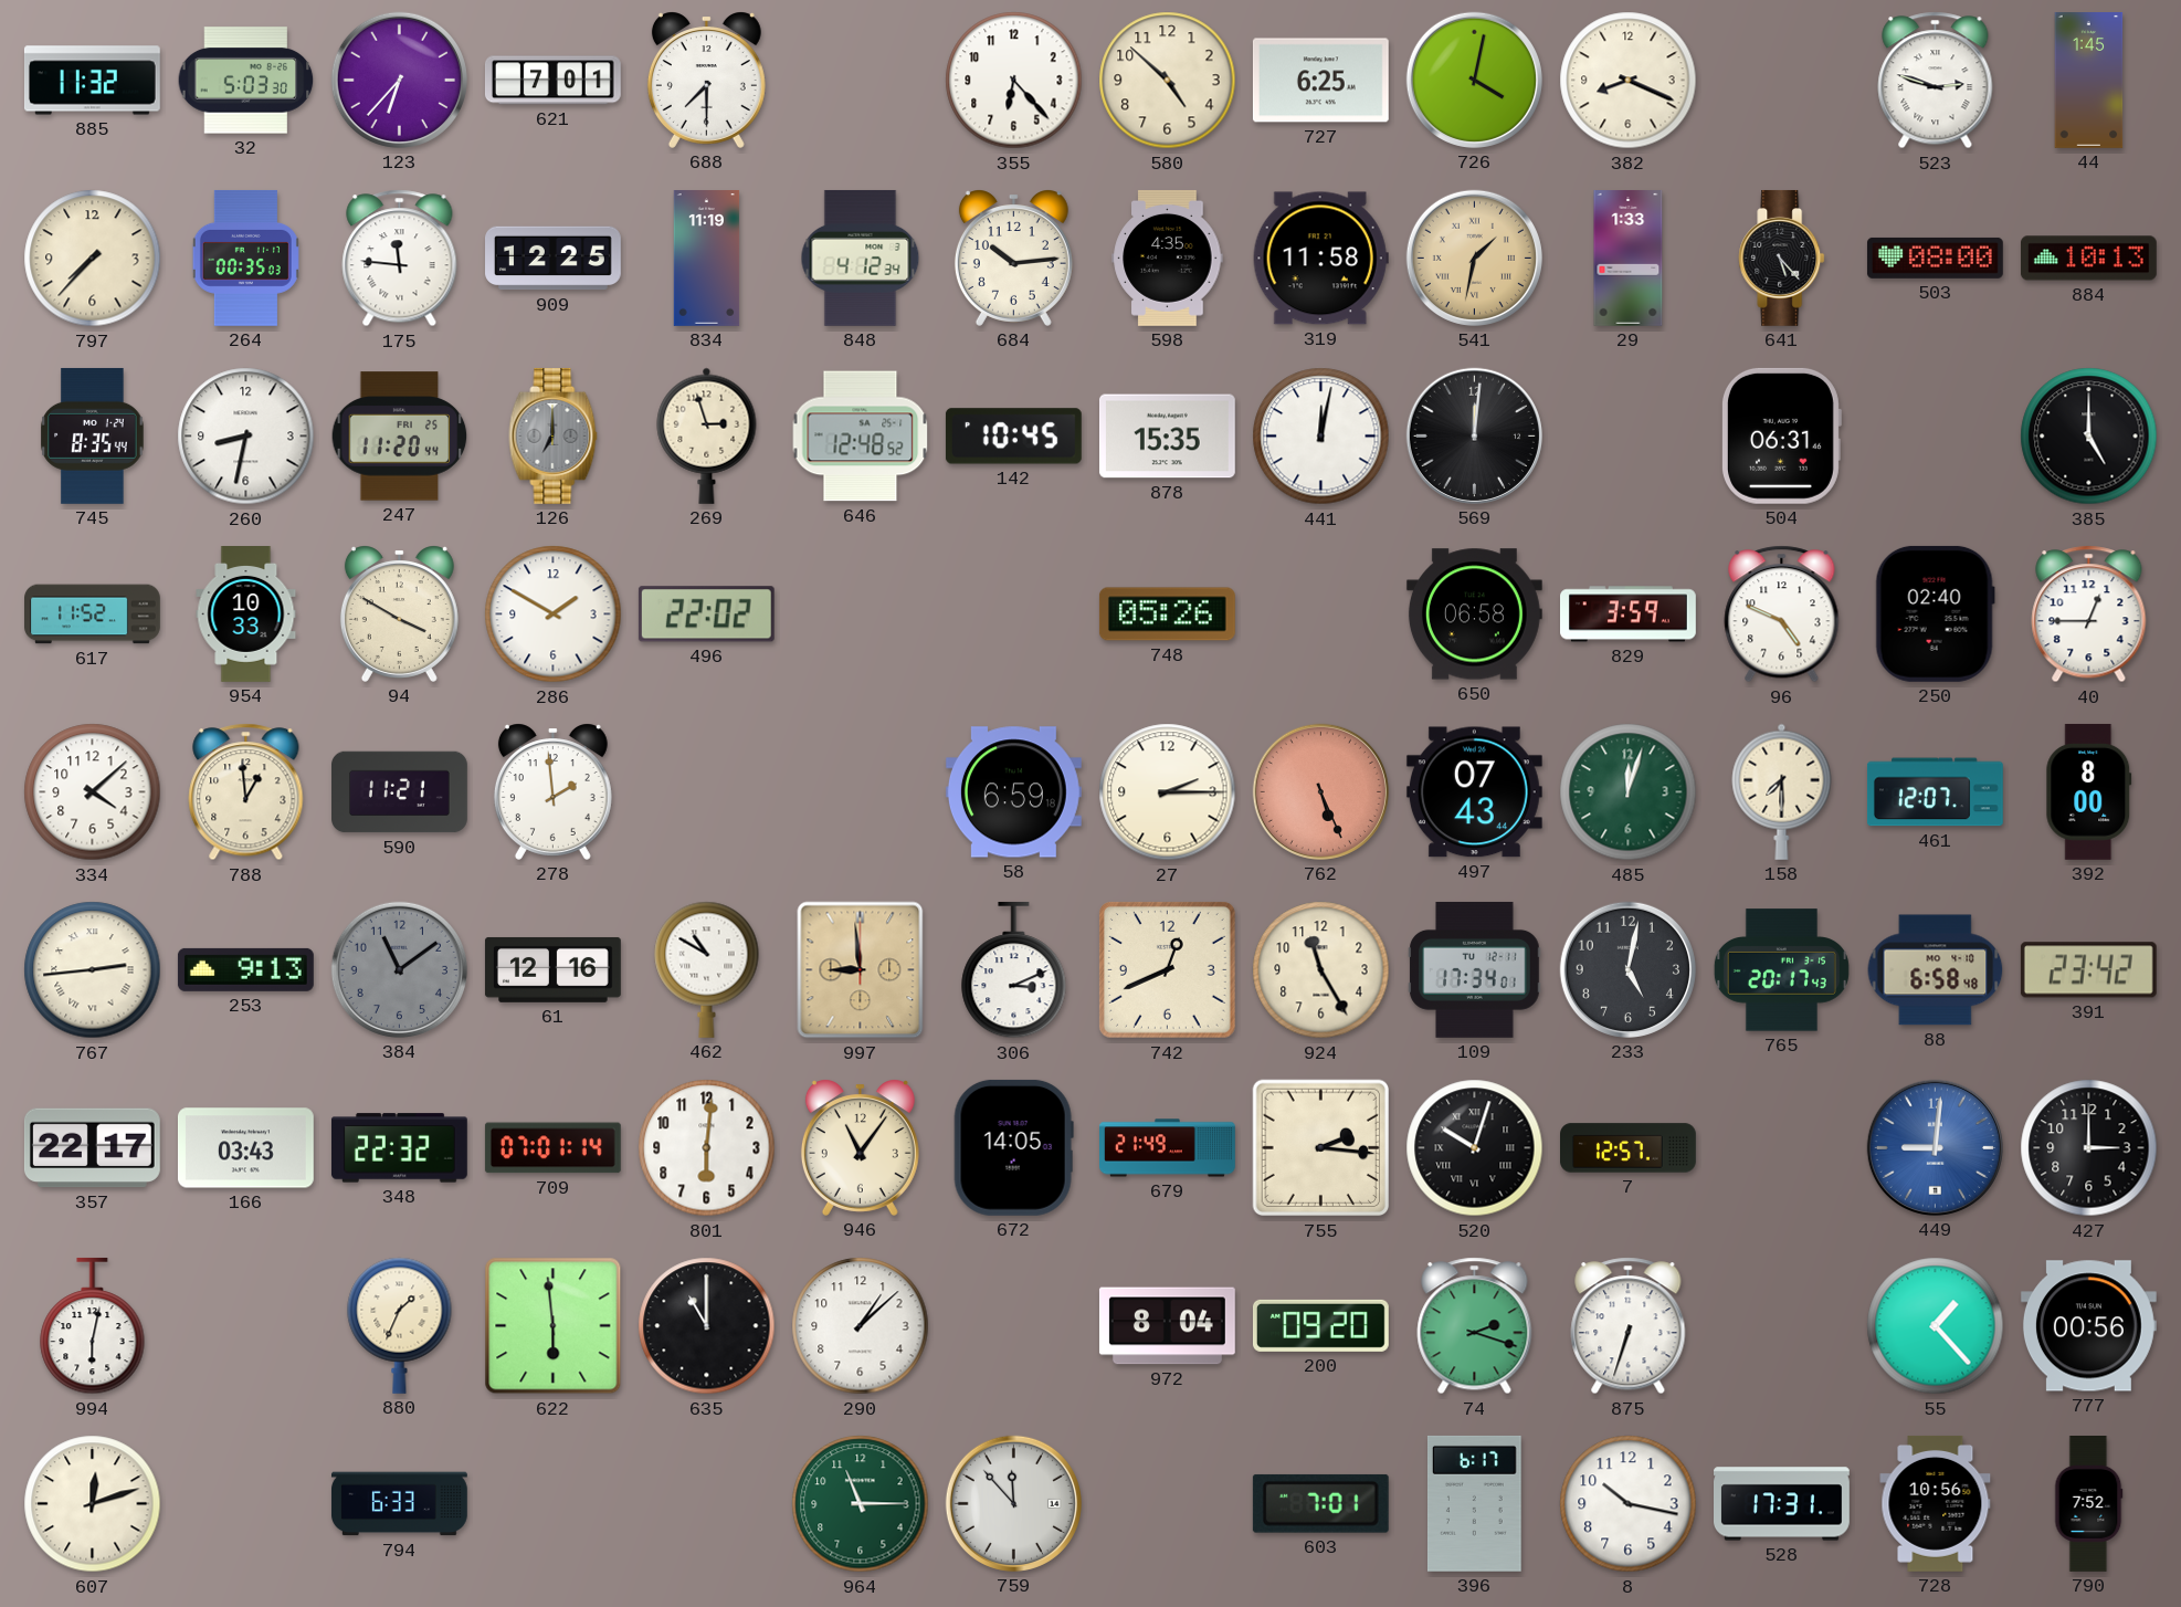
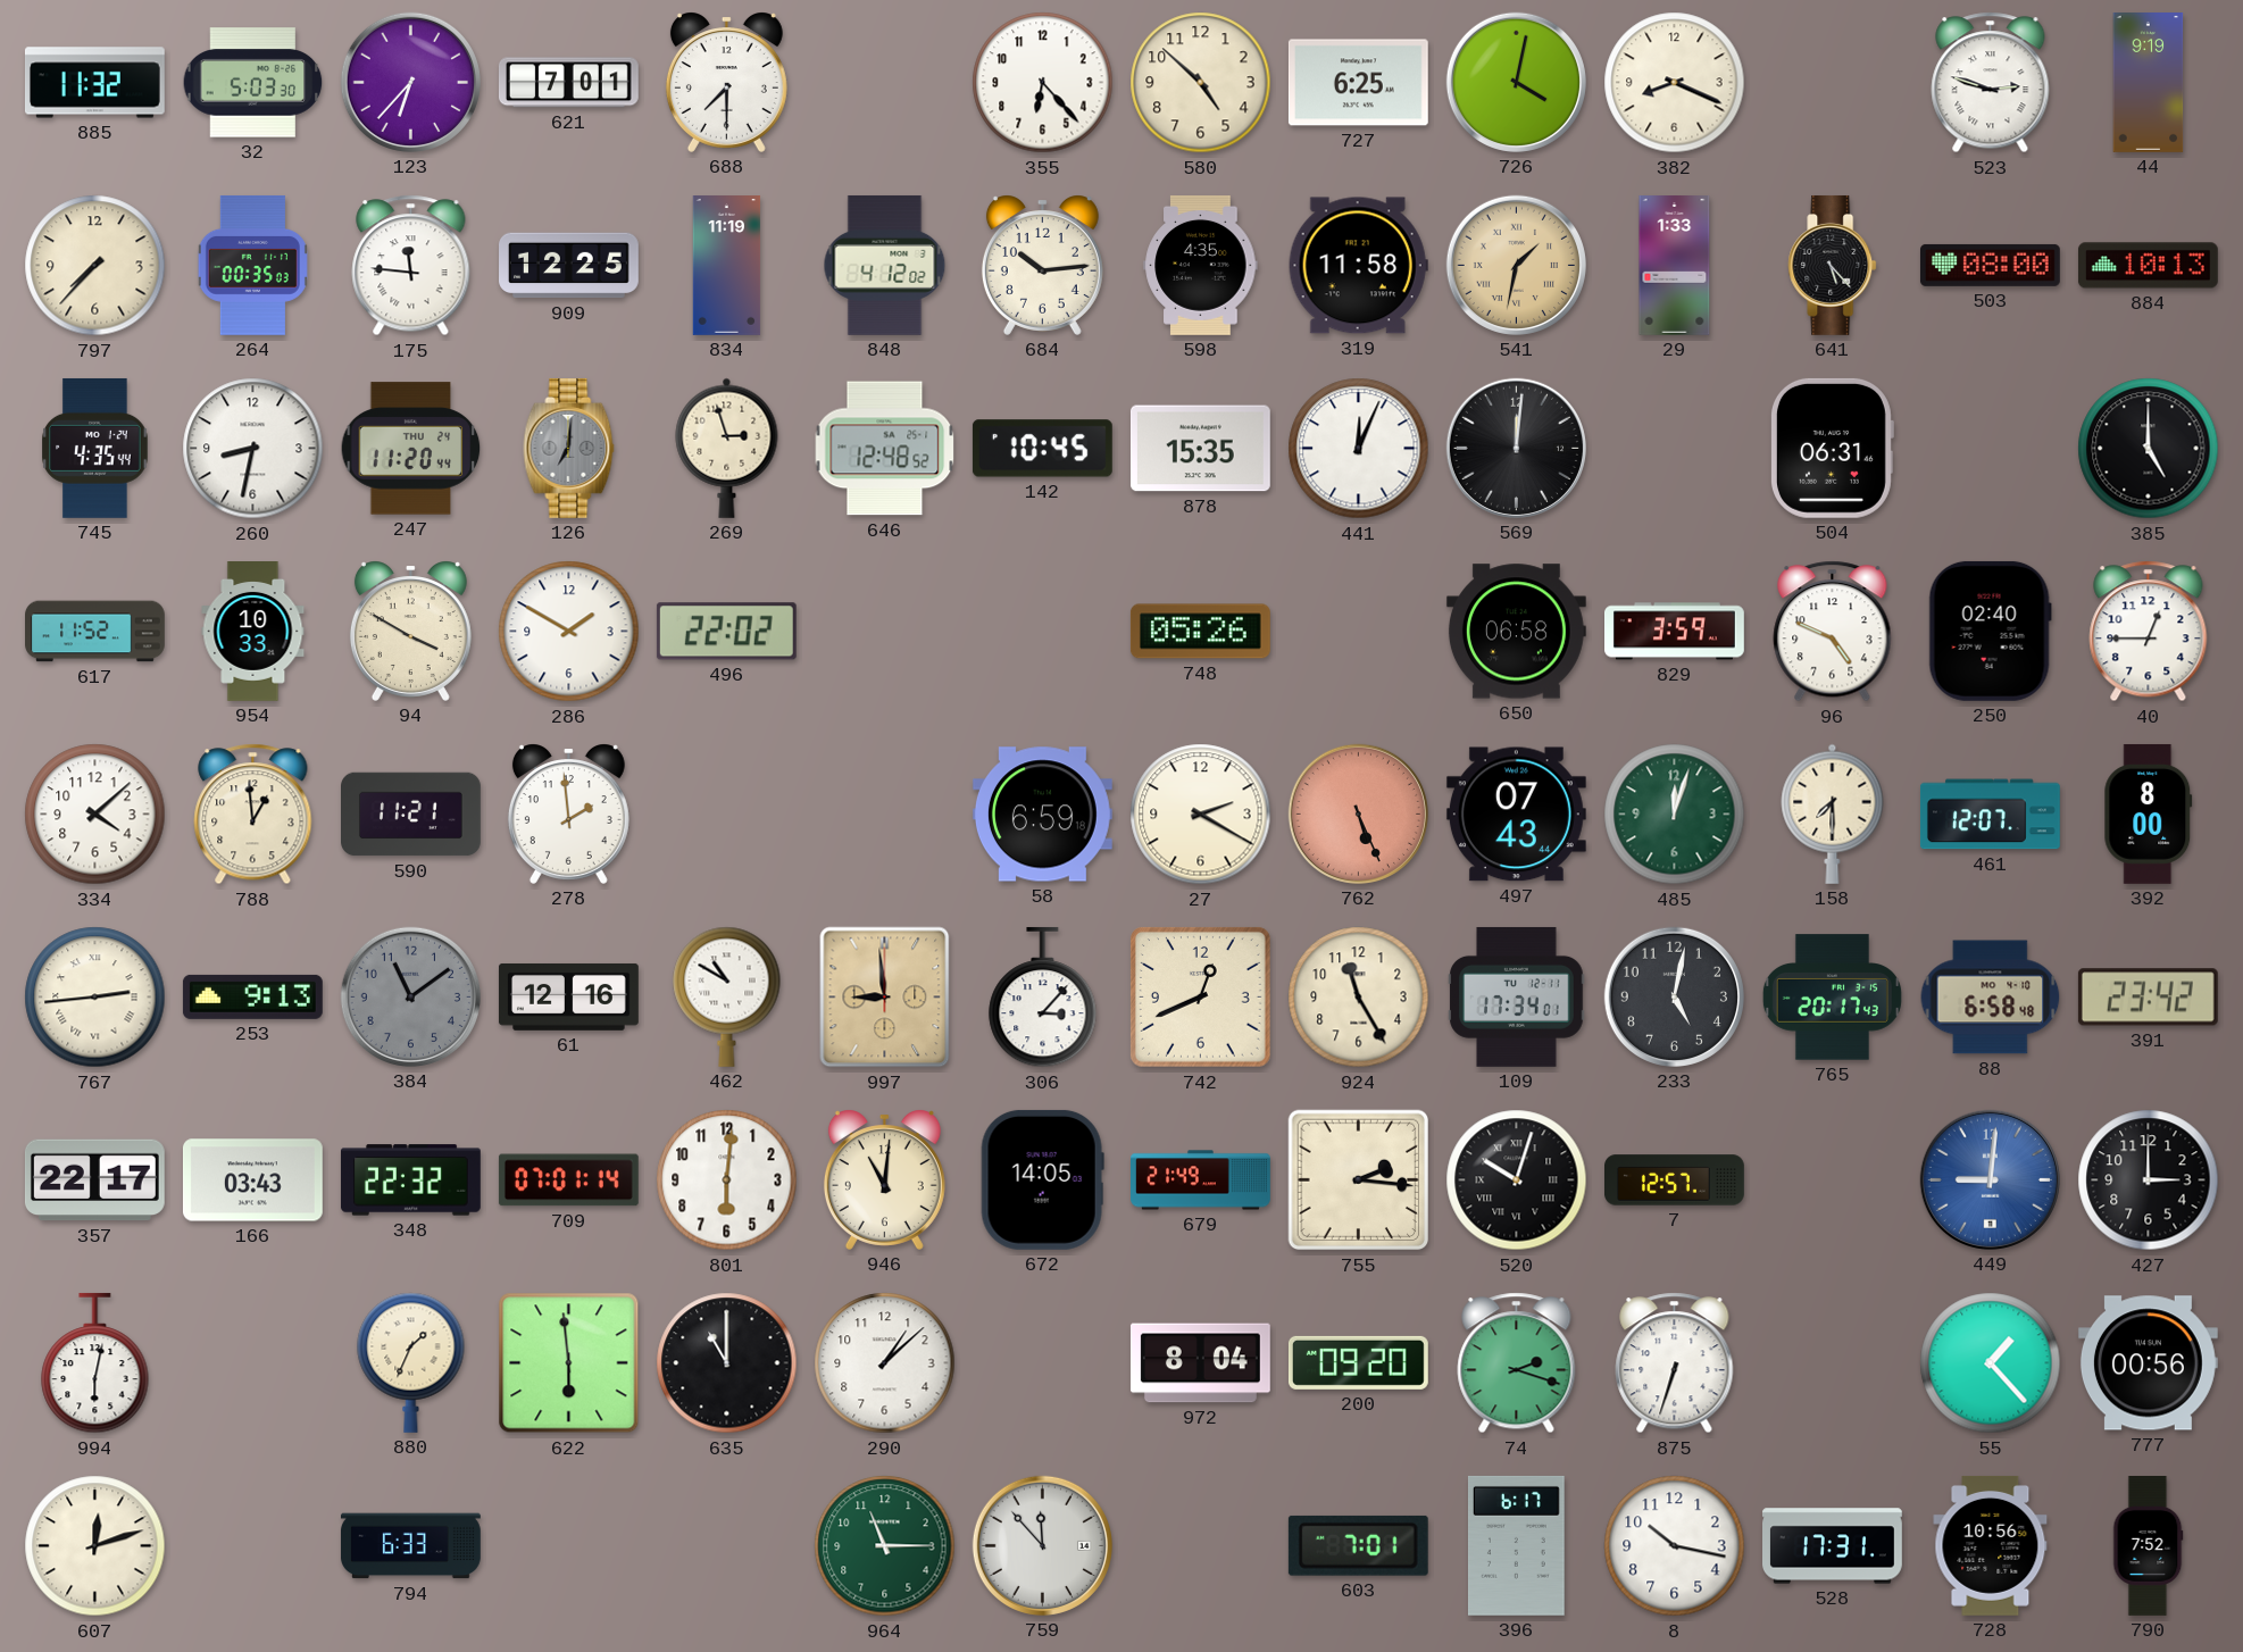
44: 1:45 -> 9:19 (2149, 83)
848: 4:12:34 -> 4:12:02 (885, 265)
745: 8:35 -> 4:35 (95, 448)
247 date: FRI 25 -> THU 24 (411, 449)
126: 7:00 -> 7:01 (569, 448)
441: 12:02 -> 12:04 (1359, 449)
27: 2:15 -> 2:20 (1201, 815)
306: 3:11 -> 3:07 (1043, 998)
946: 11:06 -> 11:01 (884, 1179)
